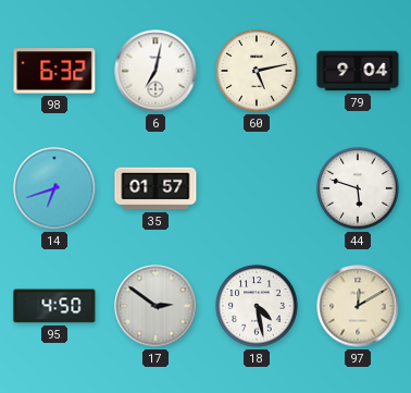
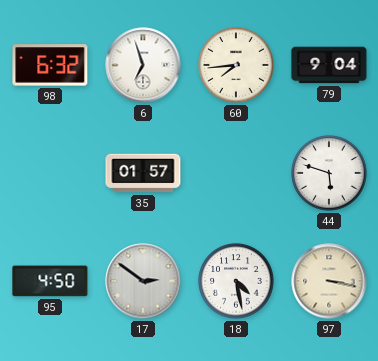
6: 7:02 -> 6:57 (143, 65)
60: 5:13 -> 7:44 (236, 65)
14: 6:42 -> none (54, 188)
97: 12:10 -> 3:17 (329, 281)
